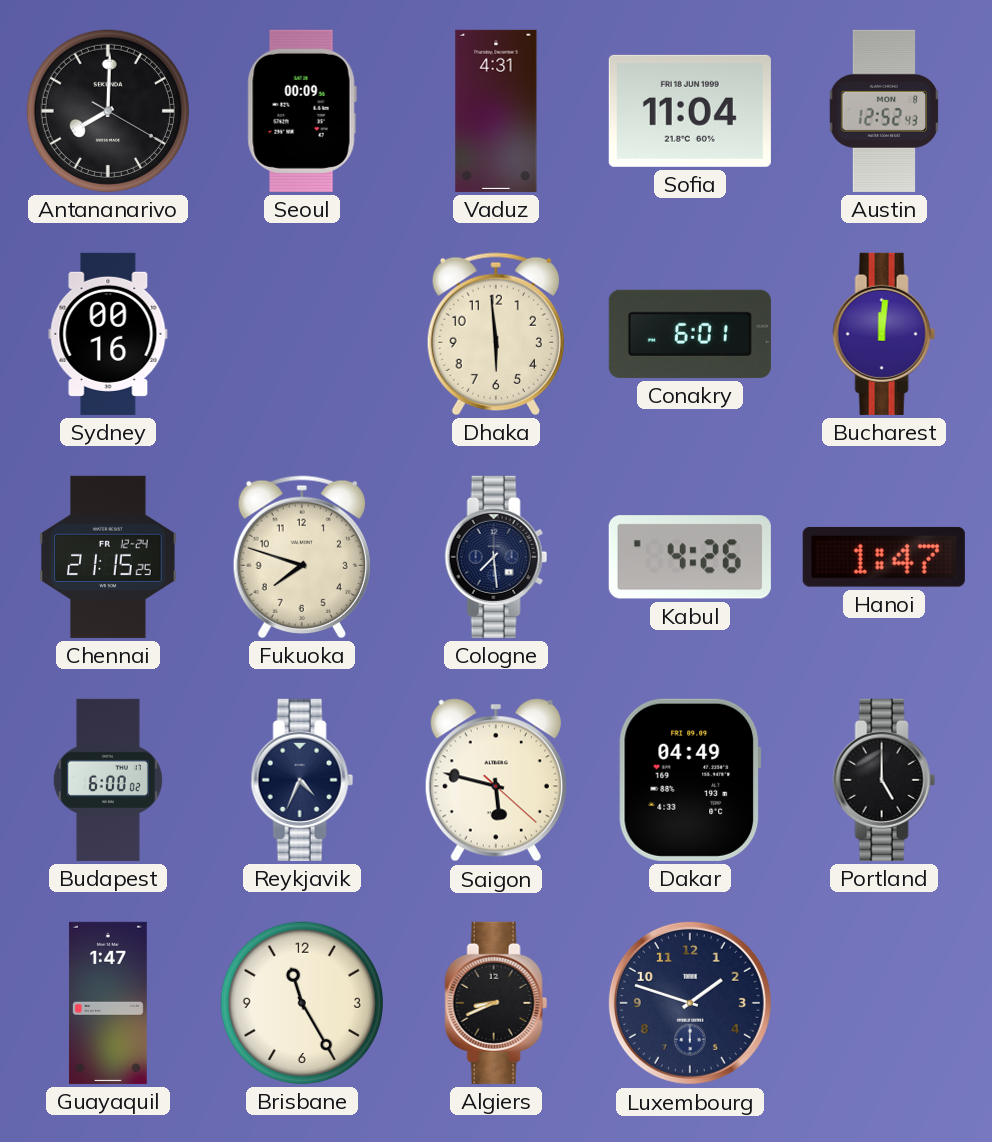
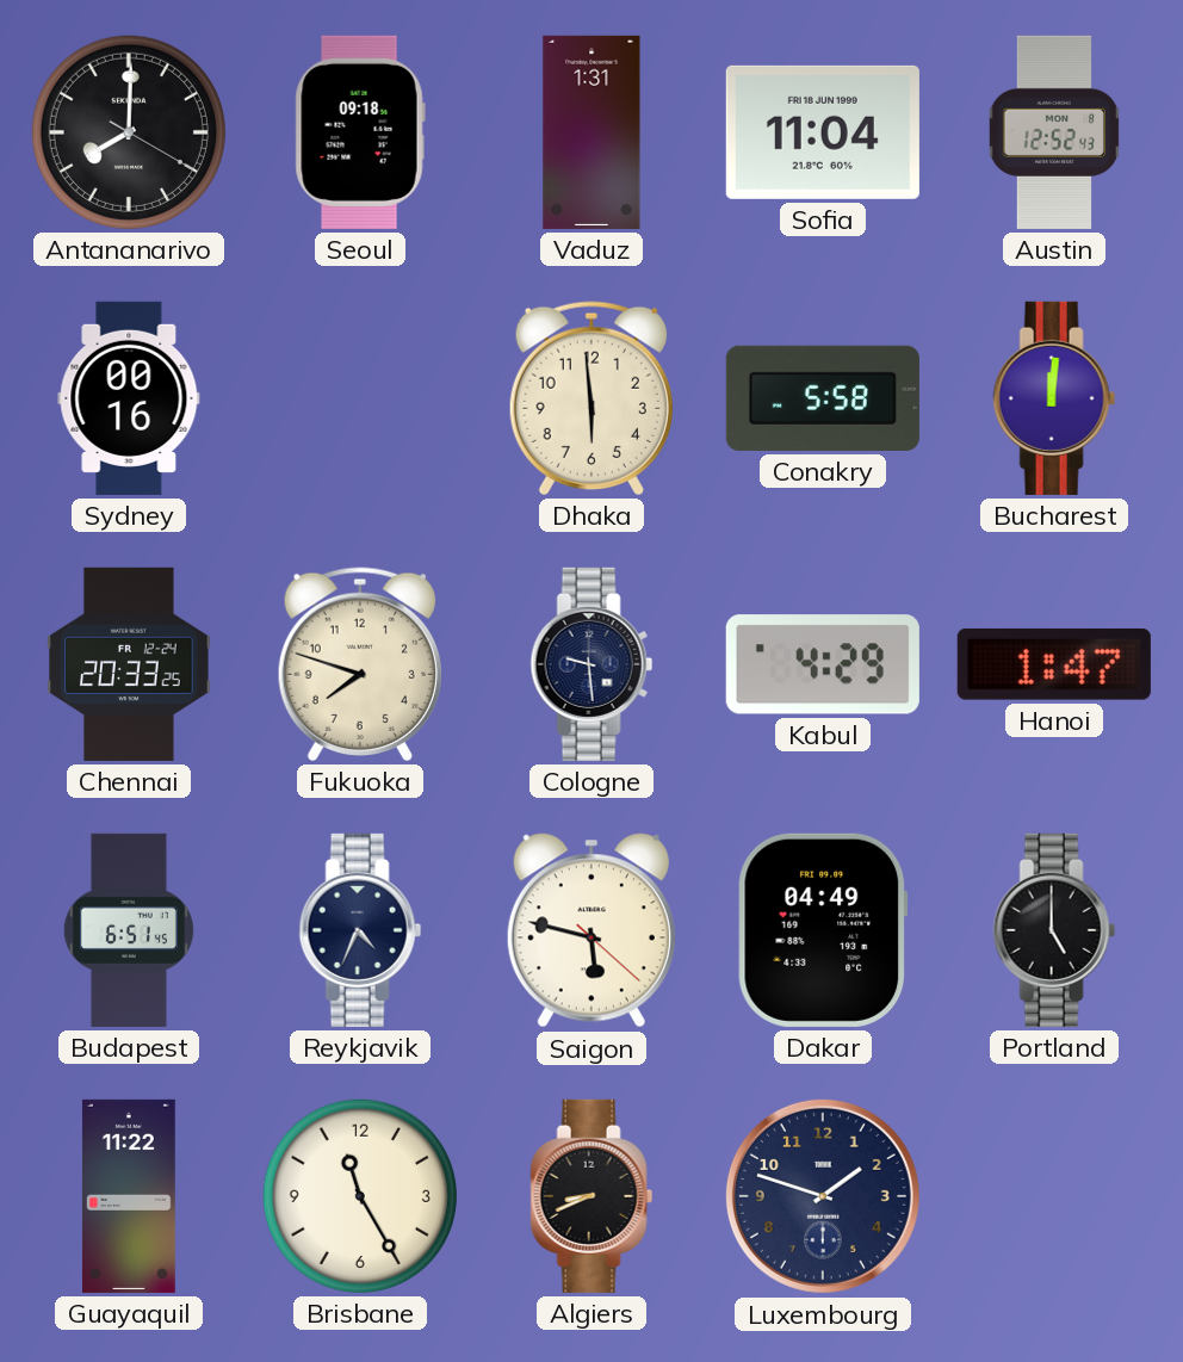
Seoul: 00:09 -> 09:18 (360, 132)
Vaduz: 4:31 -> 1:31 (591, 132)
Conakry: 6:01 -> 5:58 (823, 398)
Chennai: 21:15 -> 20:33 (129, 664)
Cologne: 7:29 -> 9:29 (591, 664)
Kabul: 4:26 -> 4:29 (823, 664)
Budapest: 6:00 -> 6:51 (129, 930)
Guayaquil: 1:47 -> 11:22 (129, 1196)
